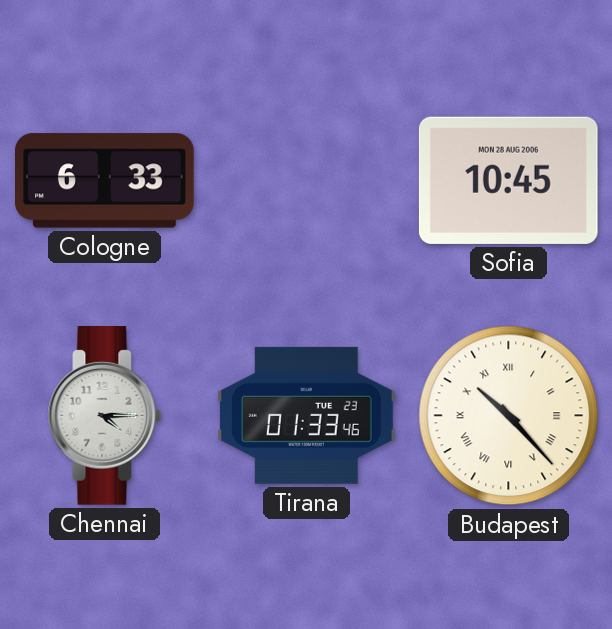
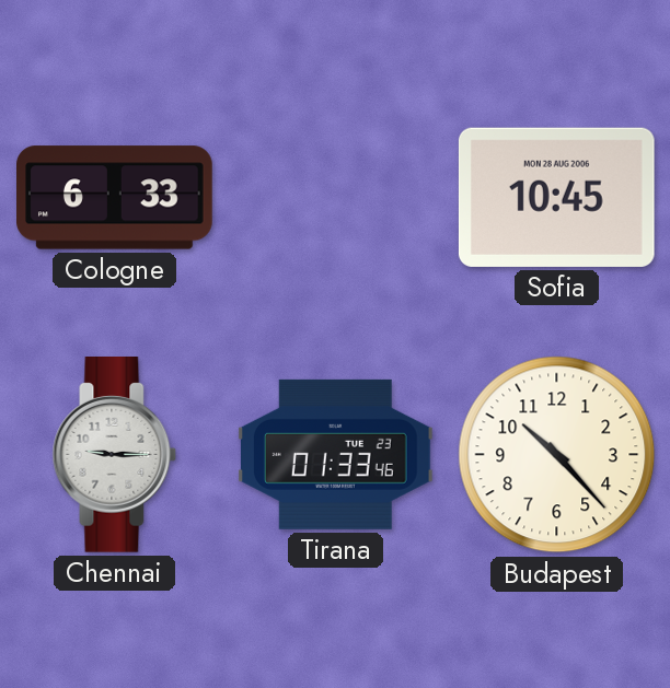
Chennai: 4:15 -> 9:15 (115, 455)
Budapest numerals: Roman -> Arabic (557, 455)
